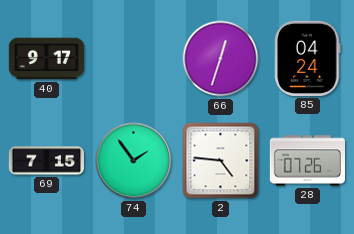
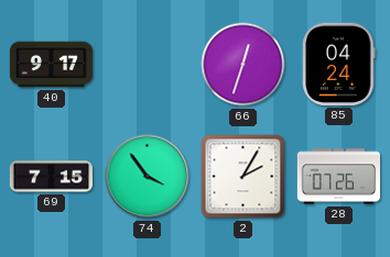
74: 1:54 -> 3:54 (148, 177)
2: 4:46 -> 2:05 (243, 177)
